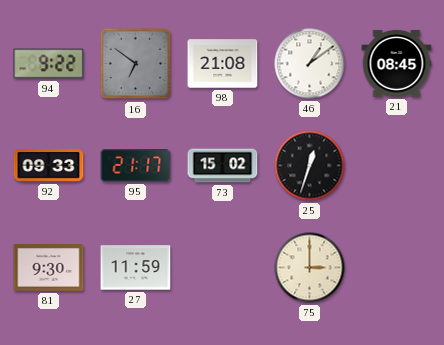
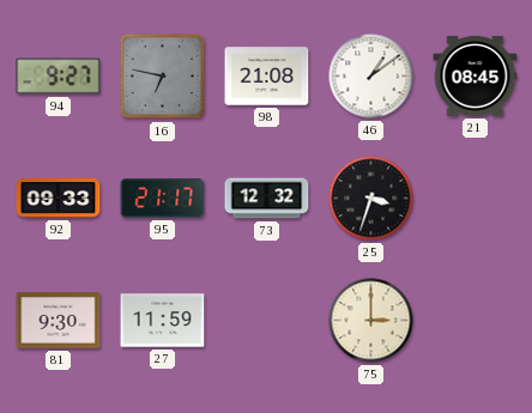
94: 9:22 -> 9:27 (59, 77)
16: 6:51 -> 6:47 (163, 77)
73: 15:02 -> 12:32 (267, 199)
25: 12:33 -> 3:33 (371, 199)
